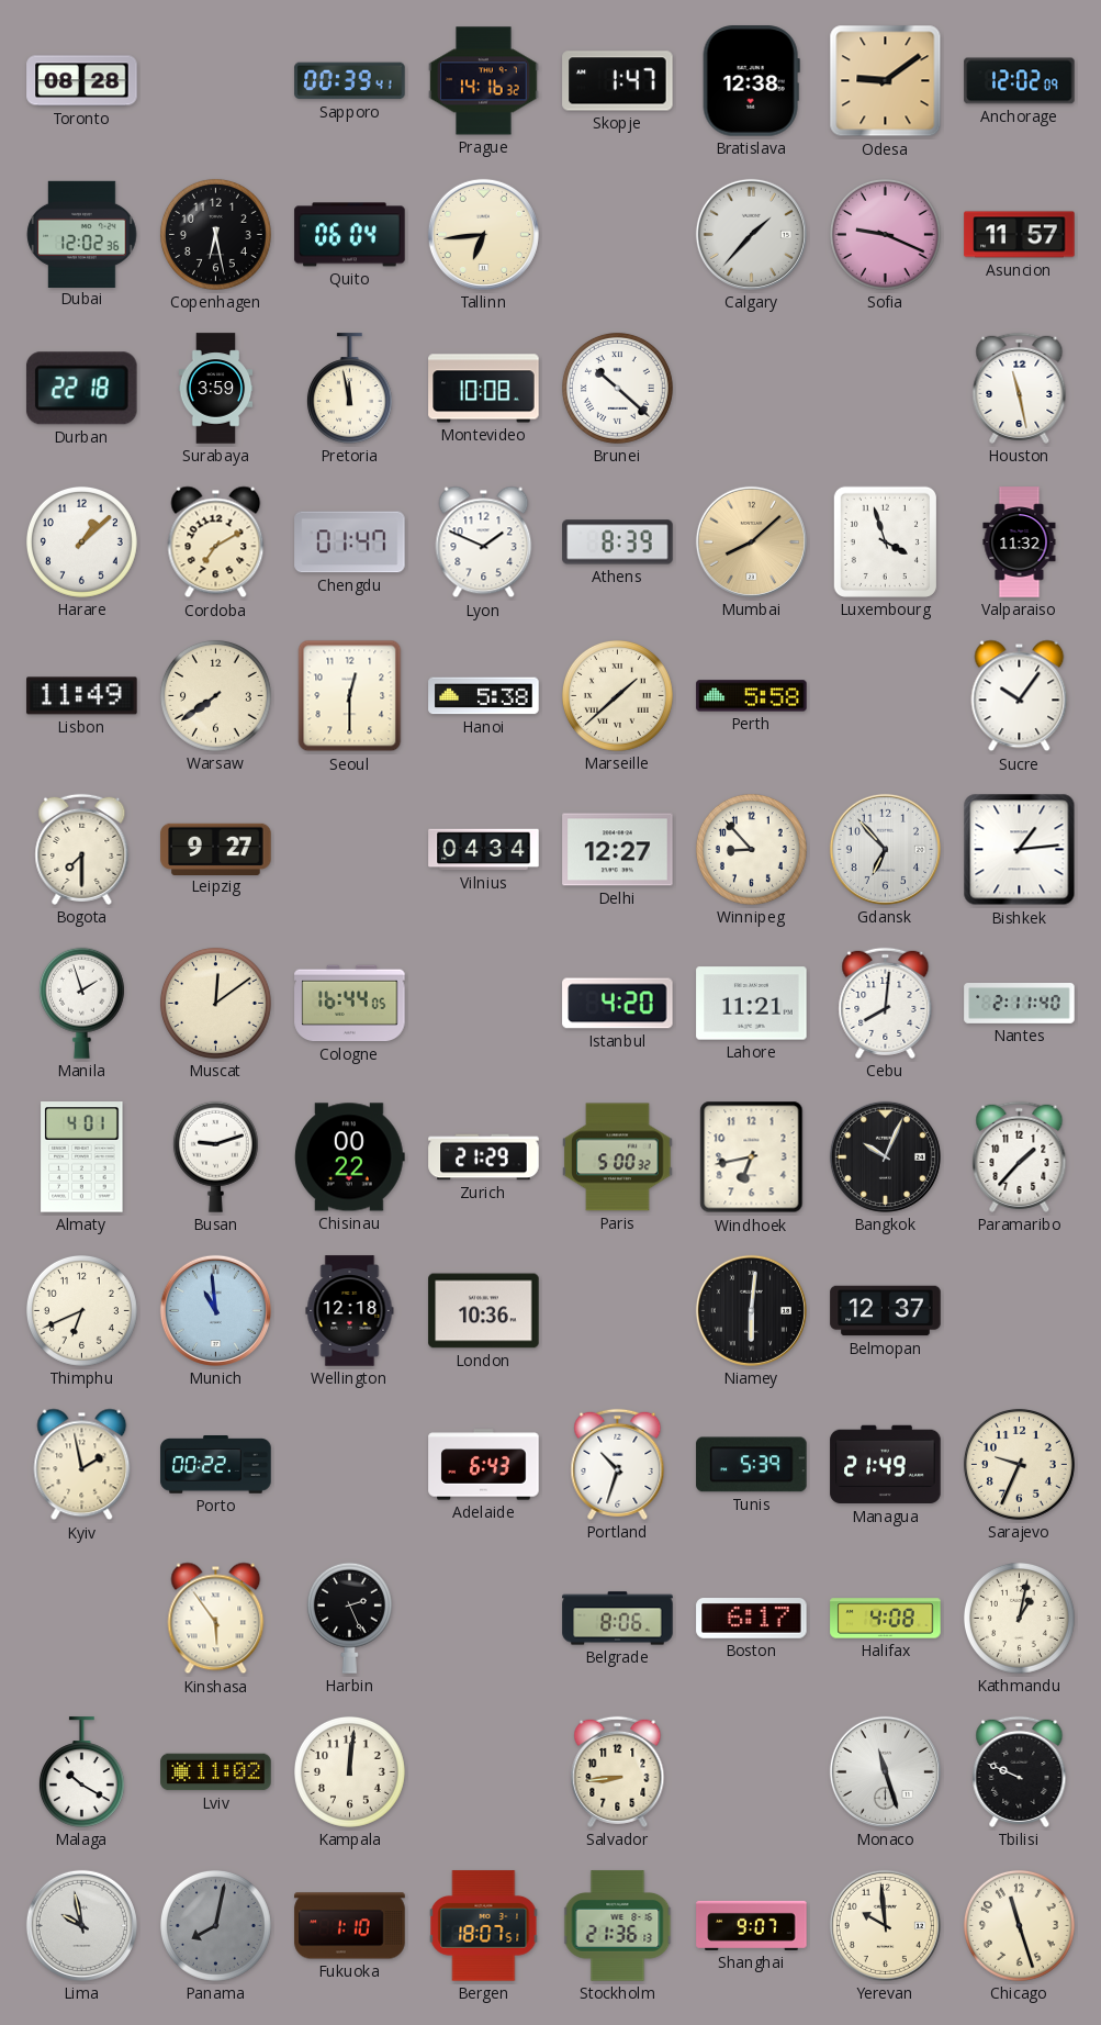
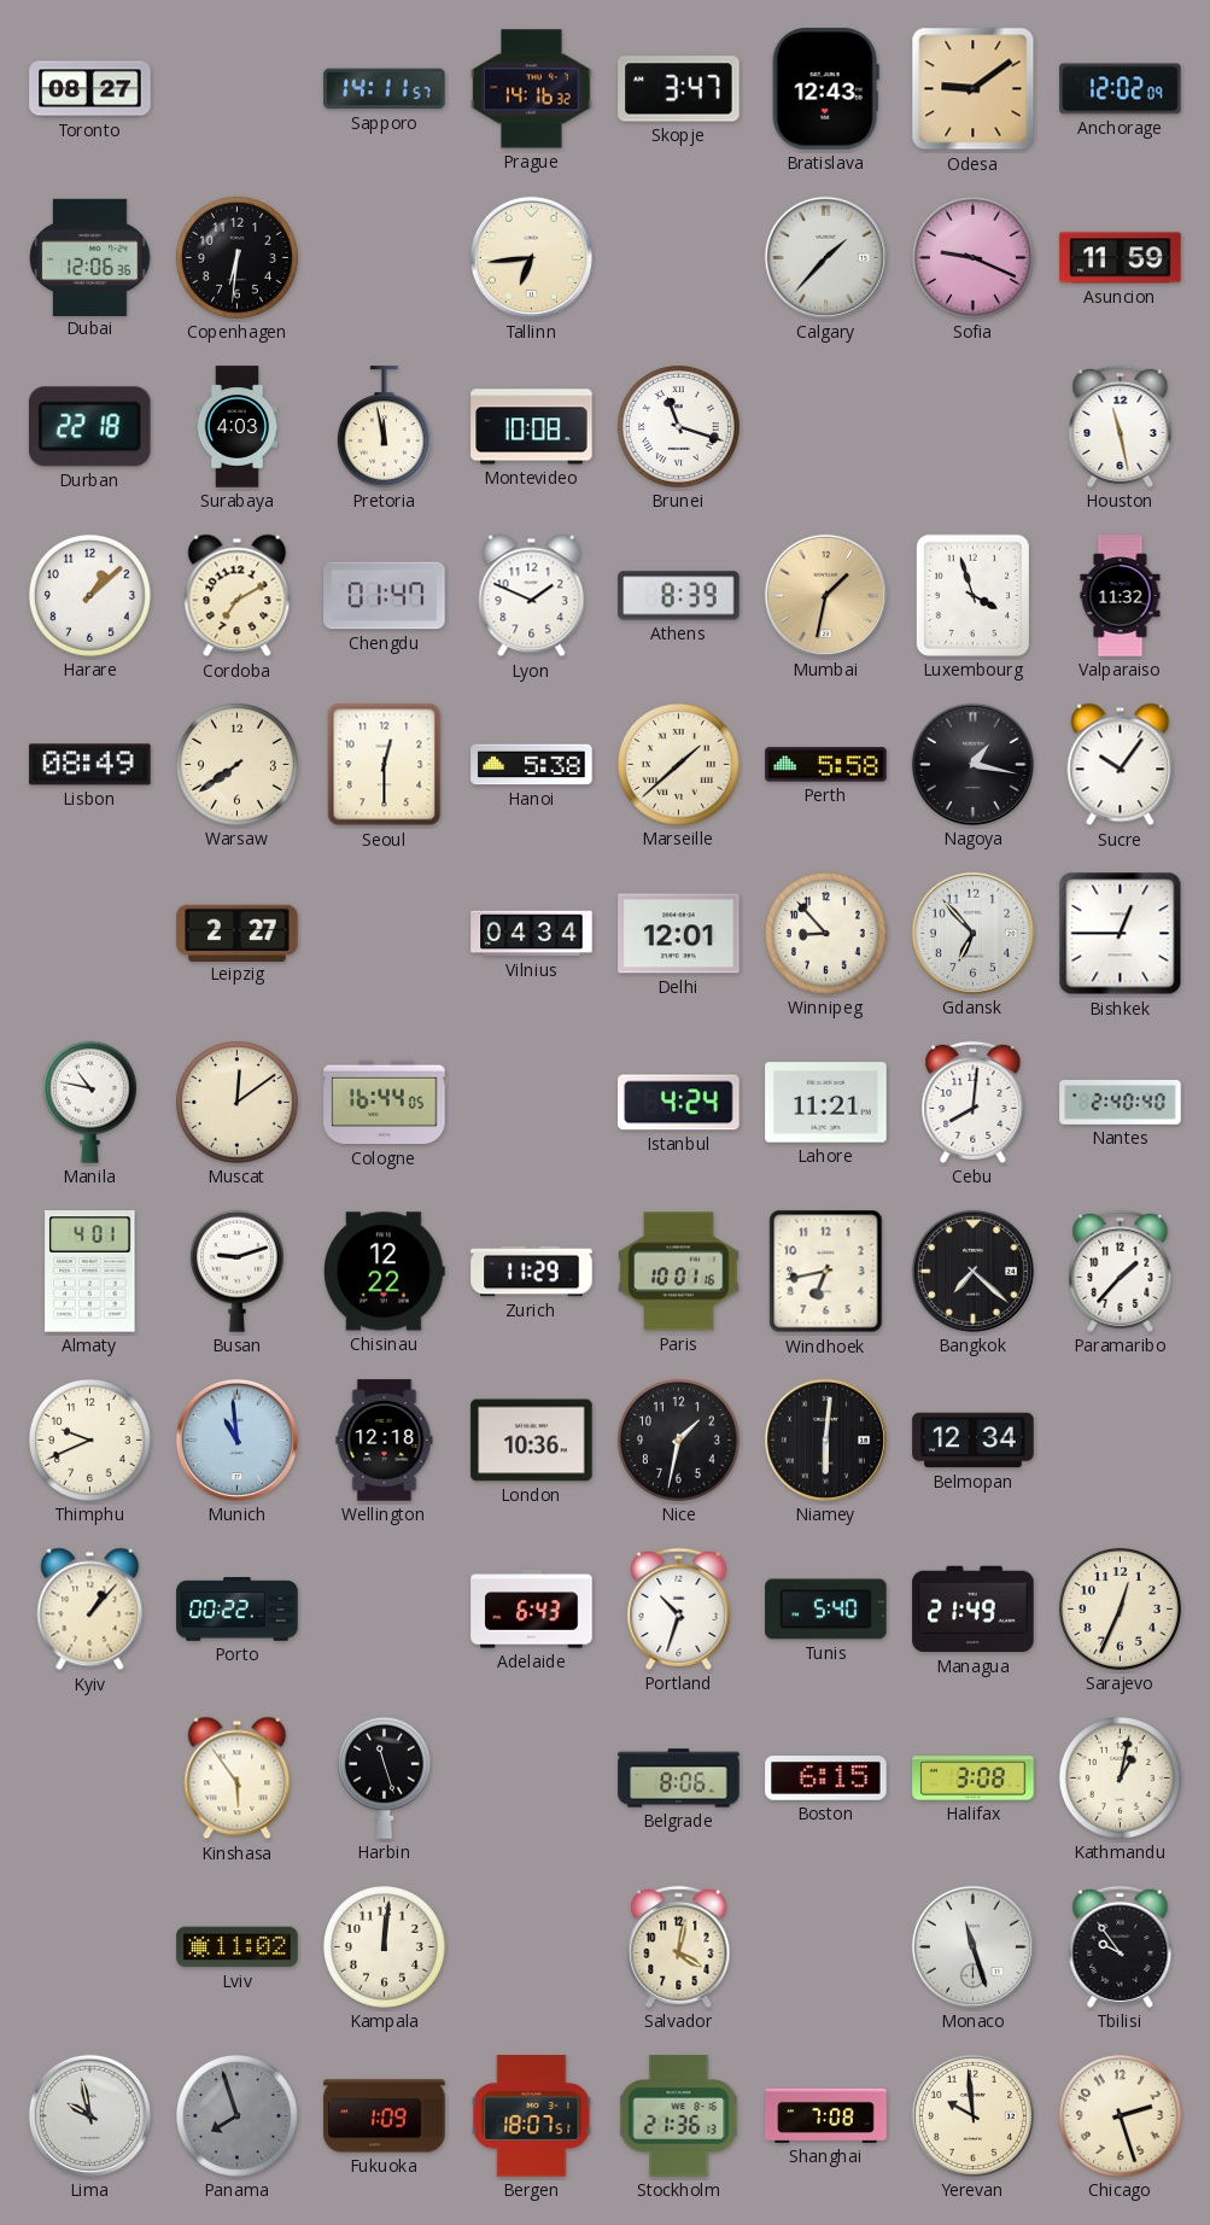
Toronto: 08:28 -> 08:27 (90, 89)
Sapporo: 00:39 -> 14:11 (385, 89)
Skopje: 1:47 -> 3:47 (679, 89)
Bratislava: 12:38 -> 12:43 (825, 89)
Dubai: 12:02 -> 12:06 (90, 257)
Copenhagen: 6:28 -> 6:31 (236, 257)
Quito: 06:04 -> none (350, 235)
Asuncion: 11:57 -> 11:59 (1121, 258)
Surabaya: 3:59 -> 4:03 (238, 427)
Brunei: 10:22 -> 11:18 (678, 426)
Mumbai: 8:08 -> 1:32 (825, 595)
Lisbon: 11:49 -> 08:49 (90, 765)
Nagoya: none -> 1:17 (972, 764)
Bogota: 7:30 -> none (82, 849)
Leipzig: 9:27 -> 2:27 (238, 933)
Delhi: 12:27 -> 12:01 (679, 934)
Bishkek: 1:14 -> 12:45 (1121, 934)
Manila: 1:57 -> 10:47 (89, 1102)
Istanbul: 4:20 -> 4:24 (679, 1103)
Nantes: 2:11 -> 2:40 (1121, 1103)
Chisinau: 00:22 -> 12:22 (385, 1272)
Zurich: 21:29 -> 11:29 (532, 1272)
Paris: 5:00 -> 10:01 (679, 1272)
Bangkok: 10:04 -> 7:22 (972, 1271)
Thimphu: 6:41 -> 9:41 (89, 1439)
Nice: none -> 1:32 (678, 1439)
Belmopan: 12:37 -> 12:34 (974, 1441)
Kyiv: 1:58 -> 1:07 (90, 1610)
Tunis: 5:39 -> 5:40 (826, 1610)
Sarajevo: 9:34 -> 12:34 (1120, 1608)
Harbin: 2:26 -> 11:27 (384, 1777)
Boston: 6:17 -> 6:15 (826, 1779)
Halifax: 4:08 -> 3:08 (974, 1779)
Malaga: 10:20 -> none (81, 1772)
Salvador: 8:44 -> 4:02 (679, 1946)
Tbilisi: 9:49 -> 9:54 (1121, 1946)
Panama: 8:02 -> 7:57 (236, 2115)
Fukuoka: 1:10 -> 1:09 (385, 2116)
Shanghai: 9:07 -> 7:08 (826, 2115)
Chicago: 11:27 -> 2:27 (1120, 2115)
